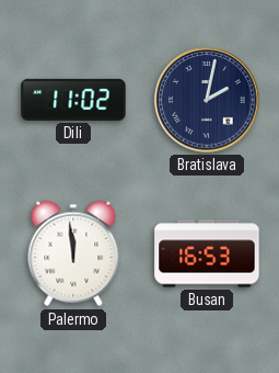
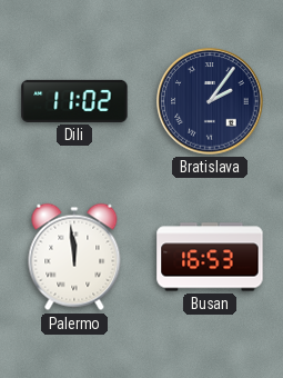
Bratislava: 2:02 -> 2:06 (210, 101)
